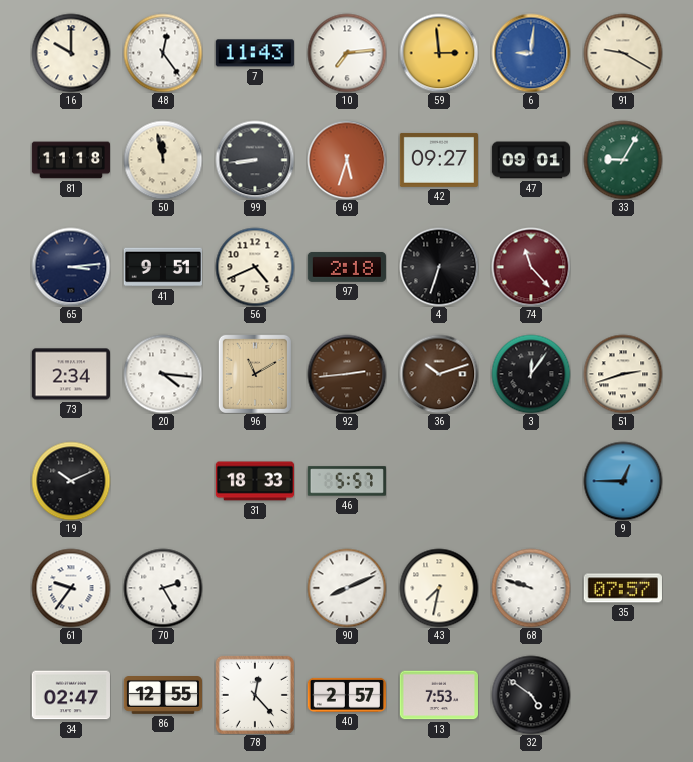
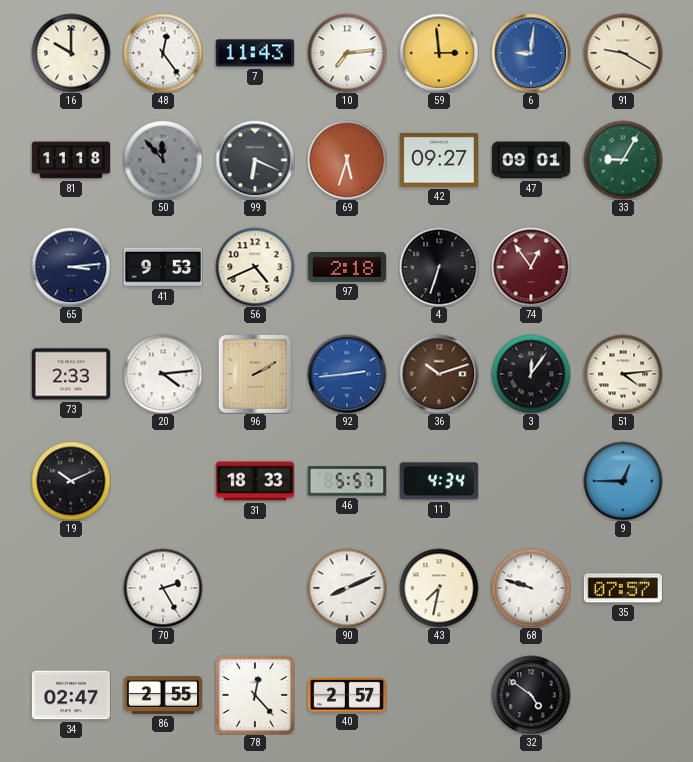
50: 11:58 -> 11:53 (163, 160)
50 dial: cream -> grey (163, 160)
99: 8:44 -> 6:19 (255, 160)
41: 9:51 -> 9:53 (163, 267)
74: 11:23 -> 12:54 (531, 267)
73: 2:34 -> 2:33 (71, 374)
20: 4:16 -> 4:14 (163, 374)
96: 11:10 -> 2:10 (255, 374)
92 dial: brown -> blue (347, 374)
51: 2:42 -> 4:14 (623, 374)
11: none -> 4:34 (439, 481)
61: 9:36 -> none (71, 588)
86: 12:55 -> 2:55 (162, 696)
13: 7:53 -> none (439, 695)
